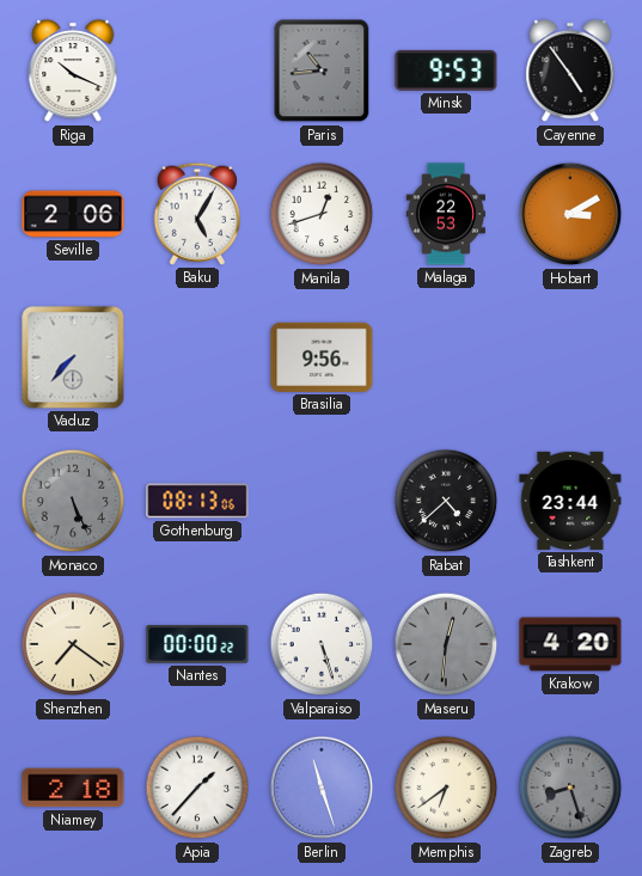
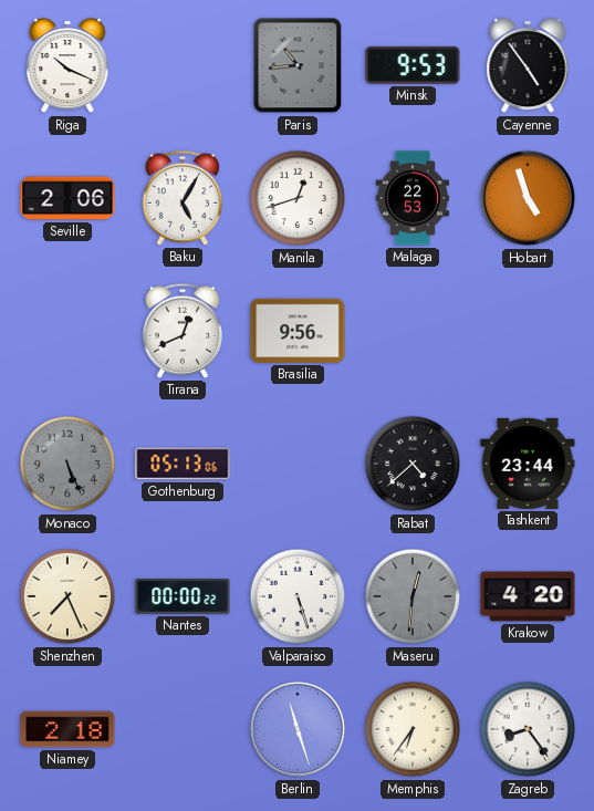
Hobart: 3:10 -> 4:57 (528, 198)
Vaduz: 7:37 -> none (73, 357)
Tirana: none -> 12:41 (183, 331)
Gothenburg: 08:13 -> 05:13 (183, 464)
Shenzhen: 7:21 -> 7:26 (67, 596)
Apia: 1:37 -> none (197, 788)
Memphis: 6:39 -> 6:36 (413, 729)
Zagreb: 8:27 -> 8:24 (528, 729)
Zagreb dial: grey -> white (528, 729)
